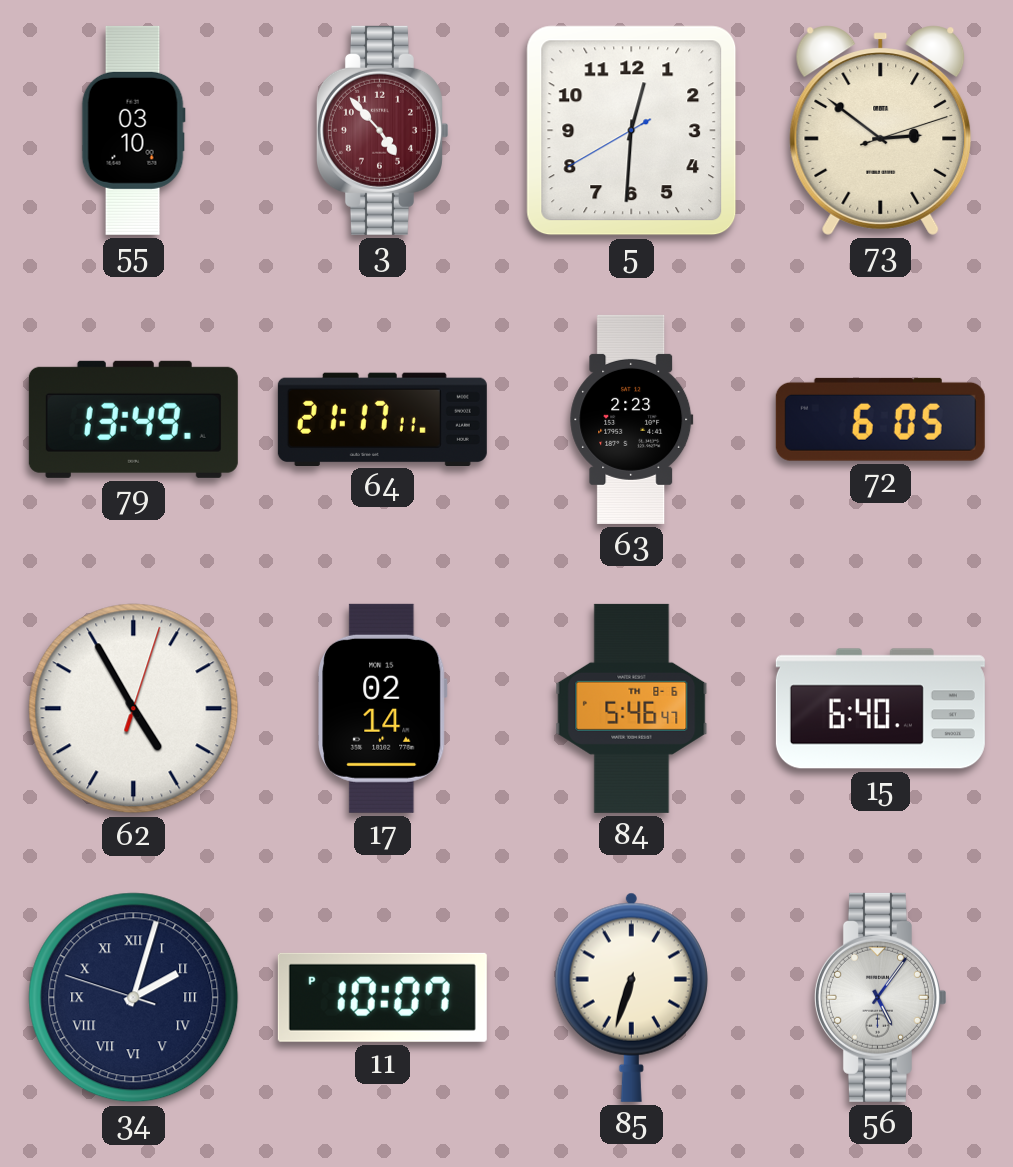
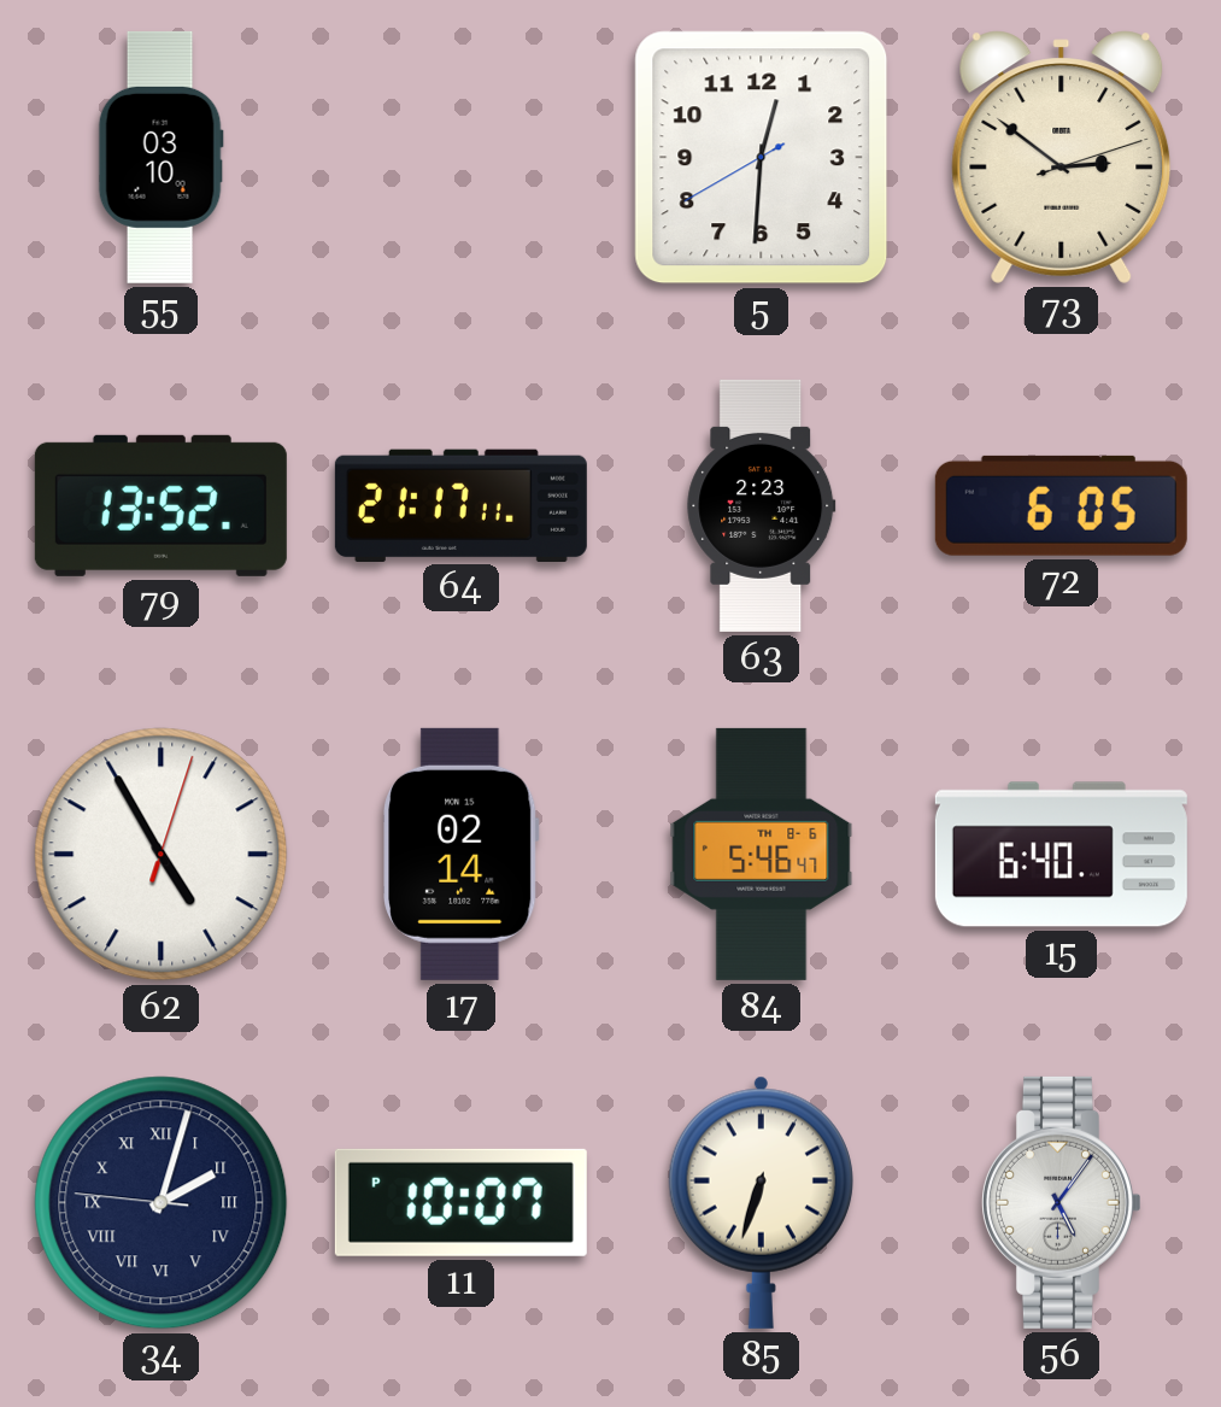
3: 4:53 -> none (382, 130)
79: 13:49 -> 13:52 (160, 505)
34: 2:02:48 -> 2:02:46 (162, 1203)
